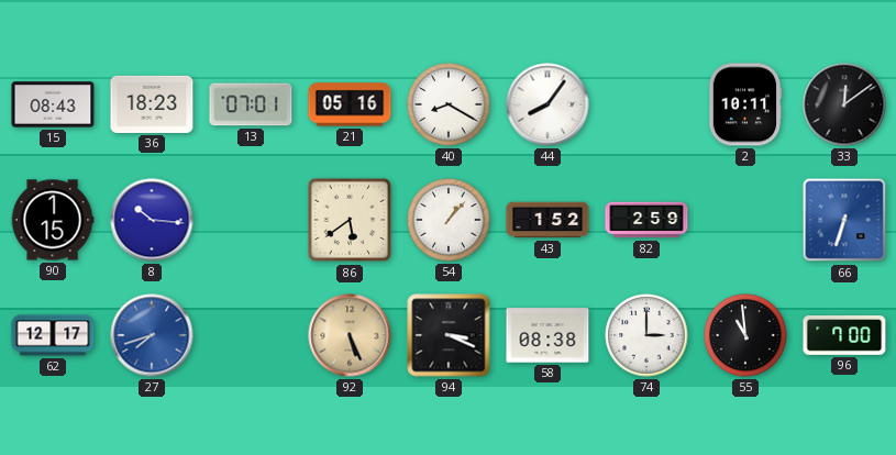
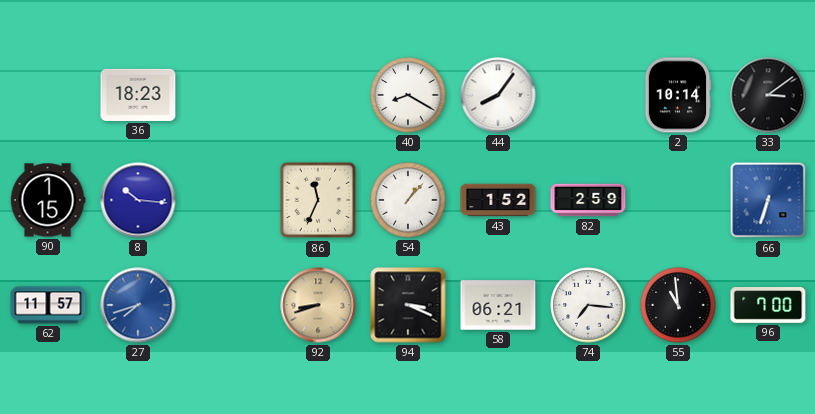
15: 08:43 -> none (53, 104)
13: 07:01 -> none (251, 104)
21: 05:16 -> none (350, 104)
2: 10:11 -> 10:14 (678, 95)
33: 12:09 -> 3:09 (768, 95)
86: 5:39 -> 11:34 (318, 200)
62: 12:17 -> 11:57 (48, 305)
92: 5:26 -> 8:42 (318, 305)
58: 08:38 -> 06:21 (498, 305)
74: 3:00 -> 7:16 (588, 305)
